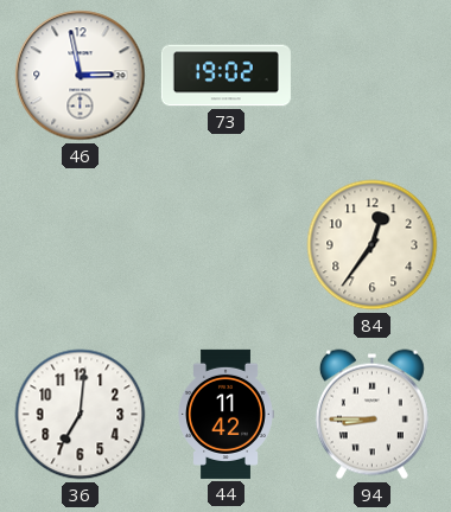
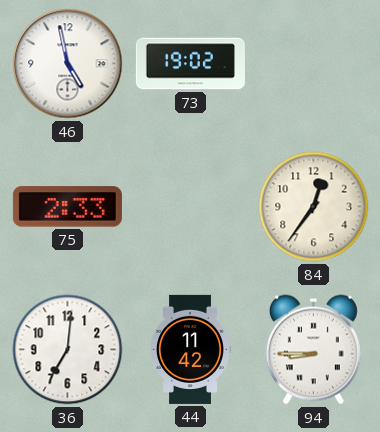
46: 2:58 -> 4:58 (68, 64)
75: none -> 2:33 (67, 207)
